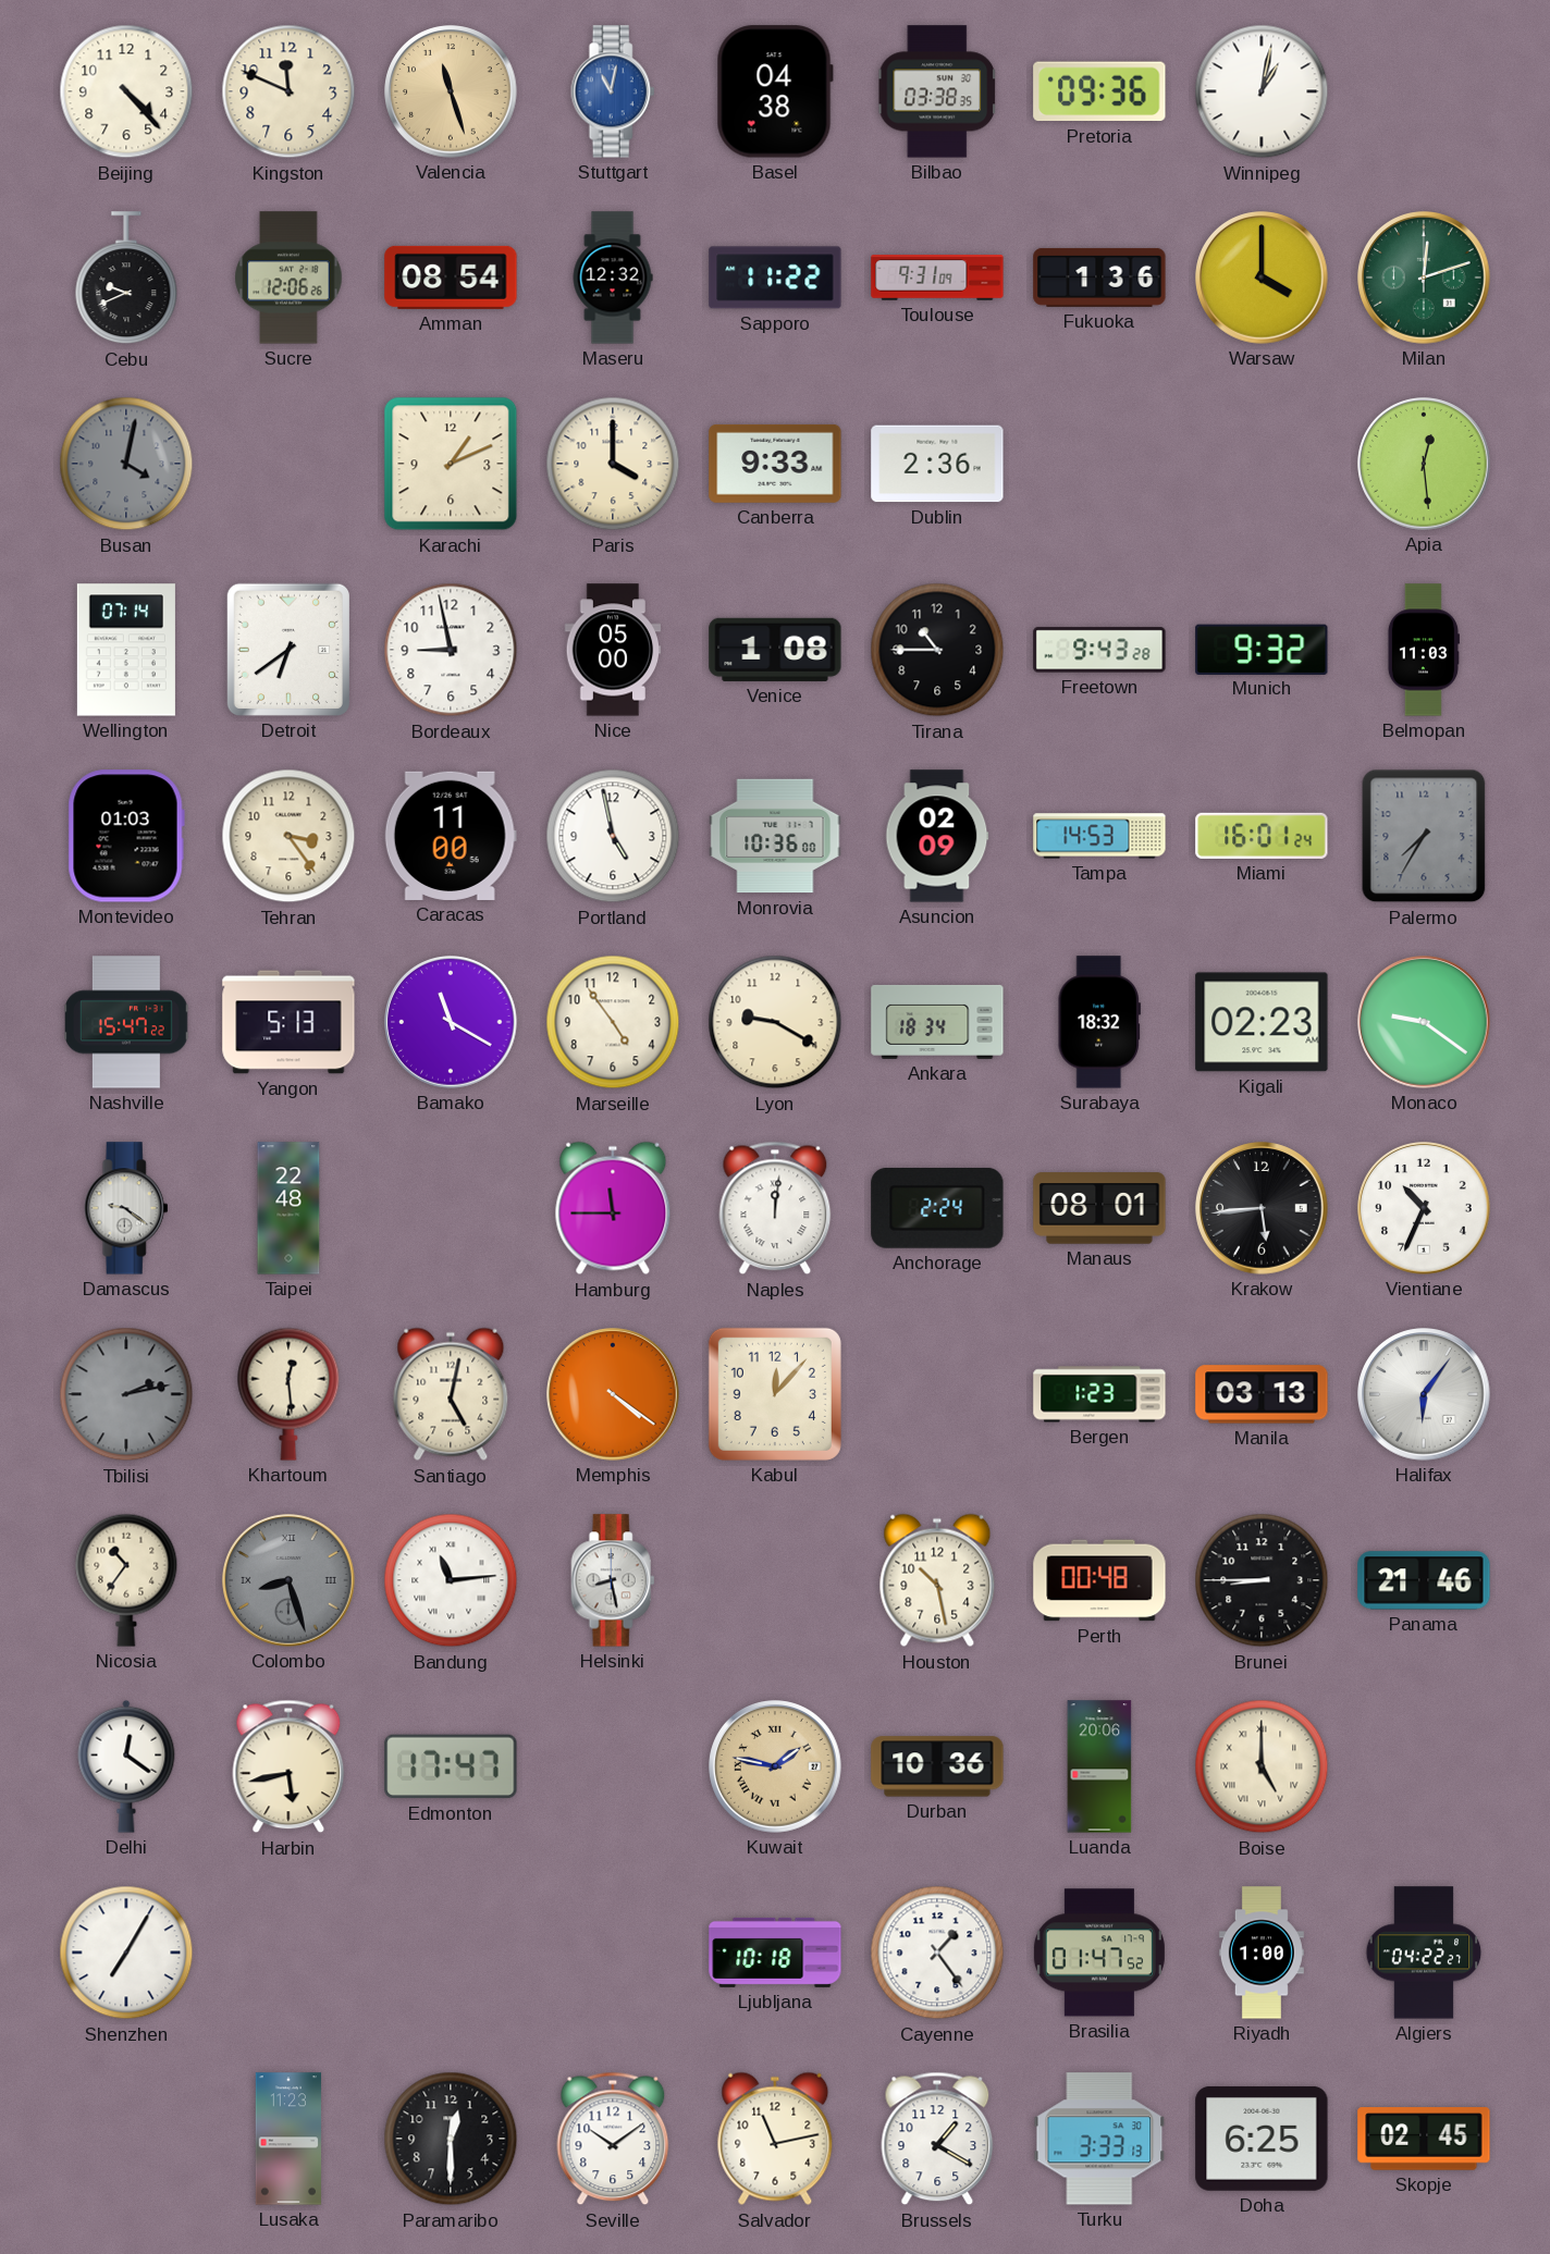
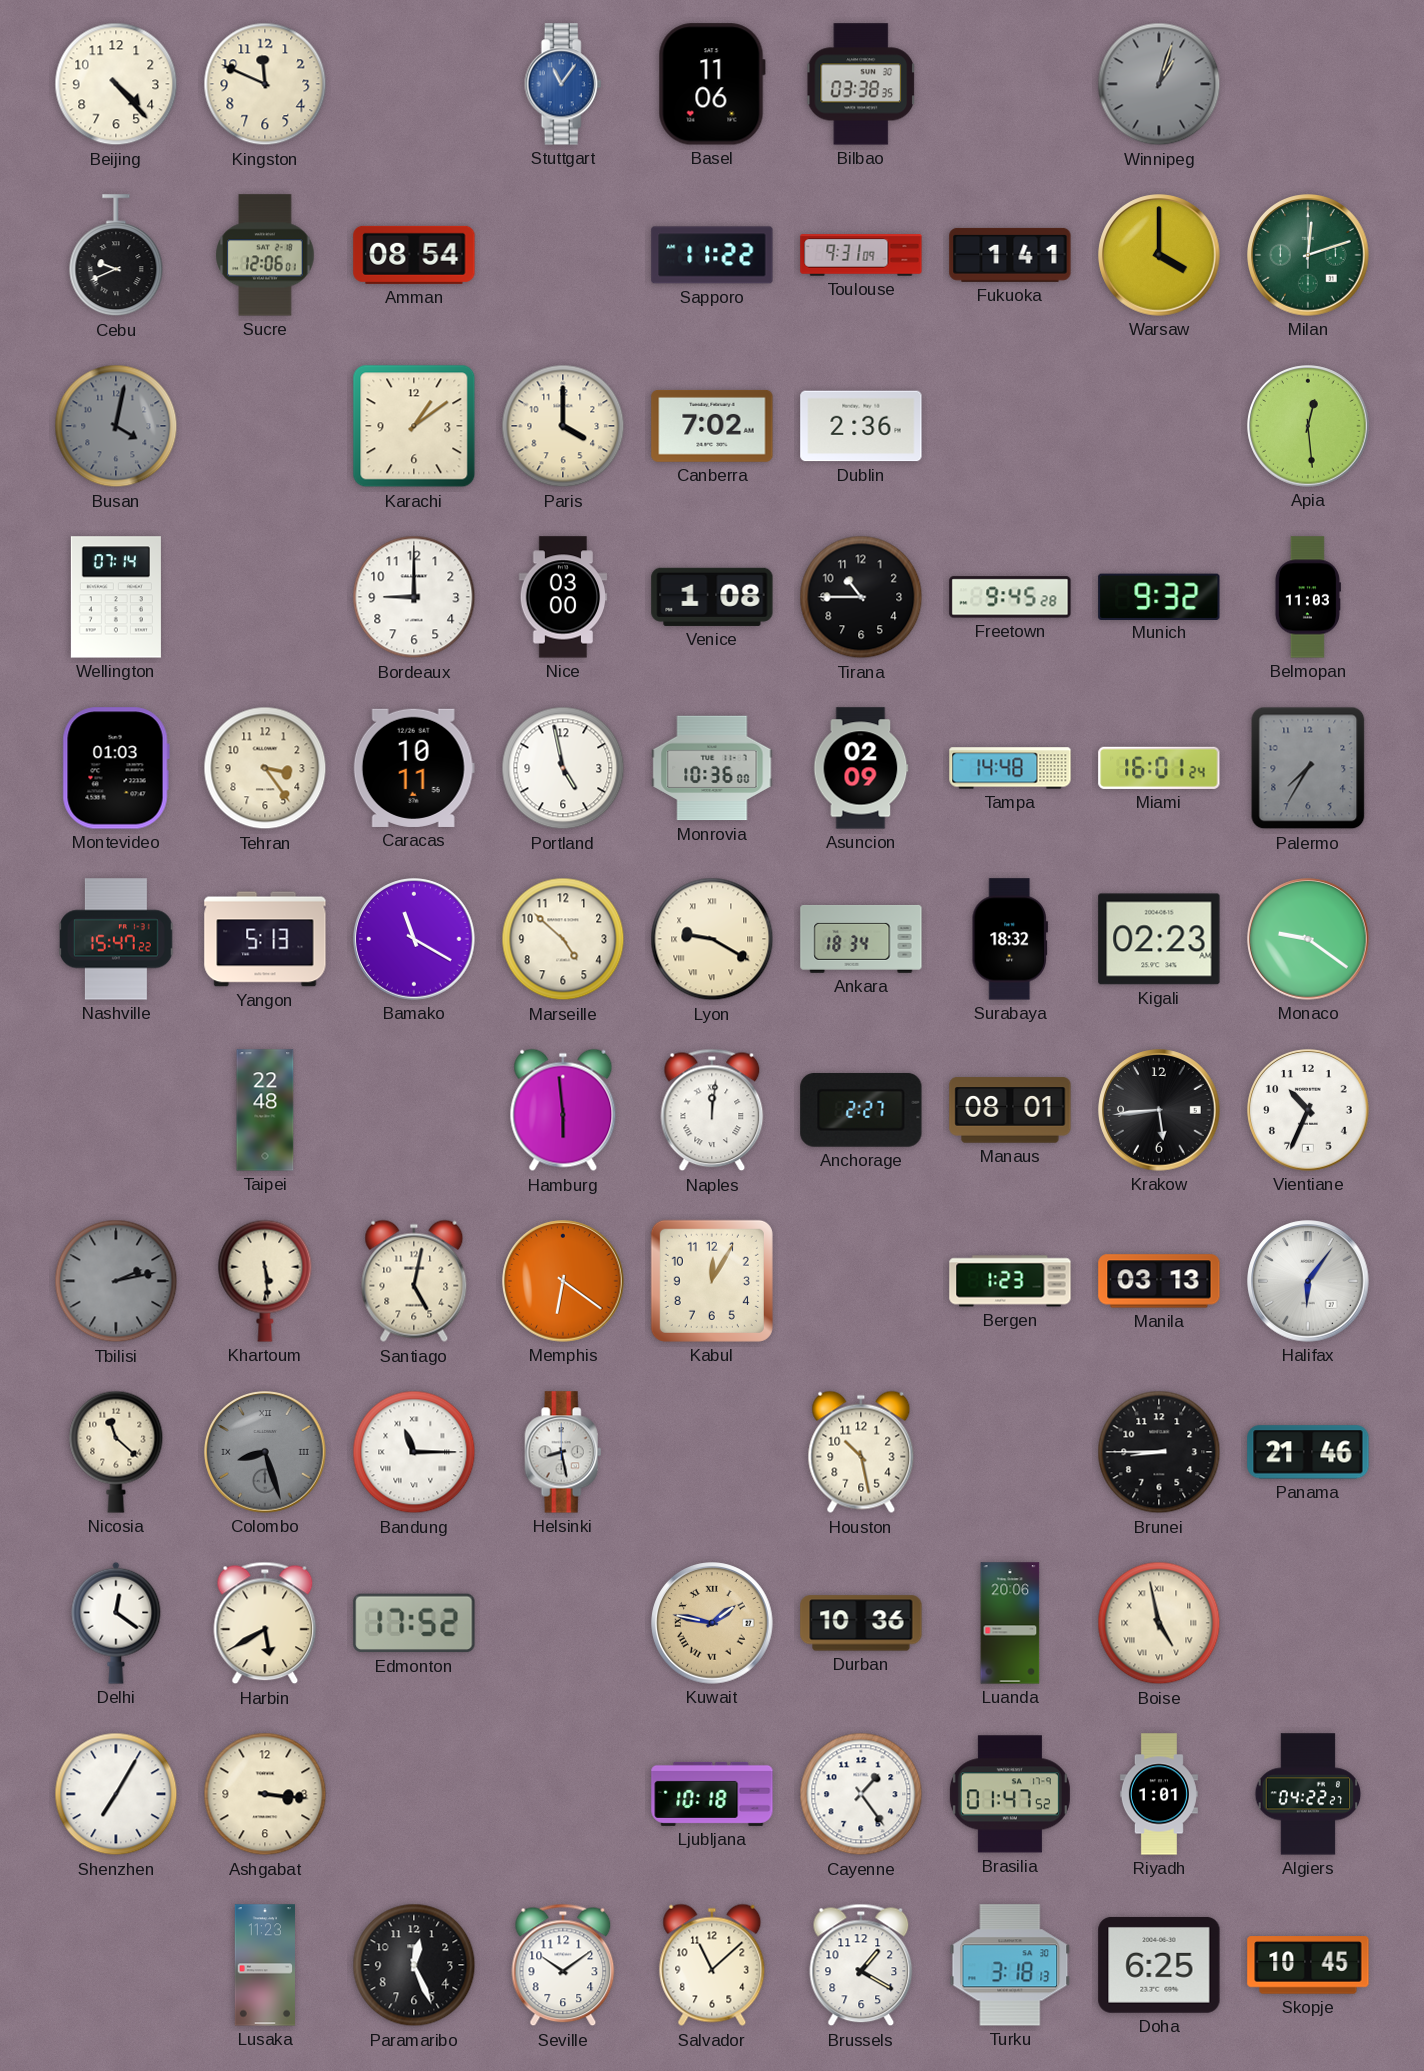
Valencia: 11:27 -> none (451, 91)
Stuttgart: 11:02 -> 11:06 (563, 84)
Basel: 04:38 -> 11:06 (712, 84)
Pretoria: 09:36 -> none (1099, 91)
Winnipeg: 1:02 -> 1:03 (1159, 84)
Winnipeg dial: white -> grey (1159, 84)
Sucre: 12:06:26 -> 12:06:01 (265, 255)
Maseru: 12:32 -> none (613, 278)
Fukuoka: 1:36 -> 1:41 (1010, 255)
Karachi: 1:11 -> 1:09 (414, 426)
Canberra: 9:33 -> 7:02 (712, 426)
Detroit: 6:39 -> none (288, 650)
Bordeaux: 8:58 -> 9:00 (414, 597)
Nice: 05:00 -> 03:00 (563, 597)
Freetown: 9:43 -> 9:45 (1010, 597)
Caracas: 11:00 -> 10:11 (414, 768)
Tampa: 14:53 -> 14:48 (1010, 768)
Marseille: 4:54 -> 4:52 (563, 939)
Lyon numerals: Arabic -> Roman (712, 939)
Damascus: 9:21 -> none (126, 1208)
Hamburg: 11:45 -> 5:59 (563, 1110)
Anchorage: 2:24 -> 2:27 (861, 1110)
Khartoum: 12:29 -> 5:29 (265, 1281)
Memphis: 4:21 -> 6:21 (563, 1281)
Kabul: 12:07 -> 12:05 (712, 1281)
Nicosia: 10:36 -> 11:22 (116, 1452)
Bandung: 11:14 -> 11:15 (414, 1452)
Perth: 00:48 -> none (1099, 1580)
Harbin: 5:43 -> 5:40 (265, 1623)
Edmonton: 17:47 -> 17:52 (414, 1623)
Boise: 5:00 -> 4:58 (1159, 1623)
Ashgabat: none -> 3:16 (265, 1794)
Riyadh: 1:00 -> 1:01 (1159, 1794)
Paramaribo: 12:30 -> 12:26 (414, 1965)
Salvador: 11:13 -> 11:08 (712, 1965)
Turku: 3:33 -> 3:18 (1010, 1965)
Skopje: 02:45 -> 10:45 (1308, 1965)
